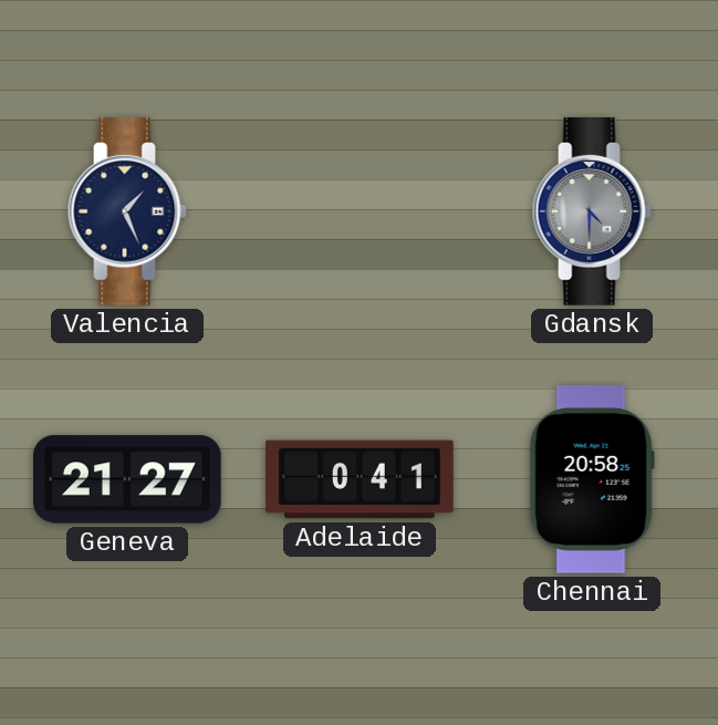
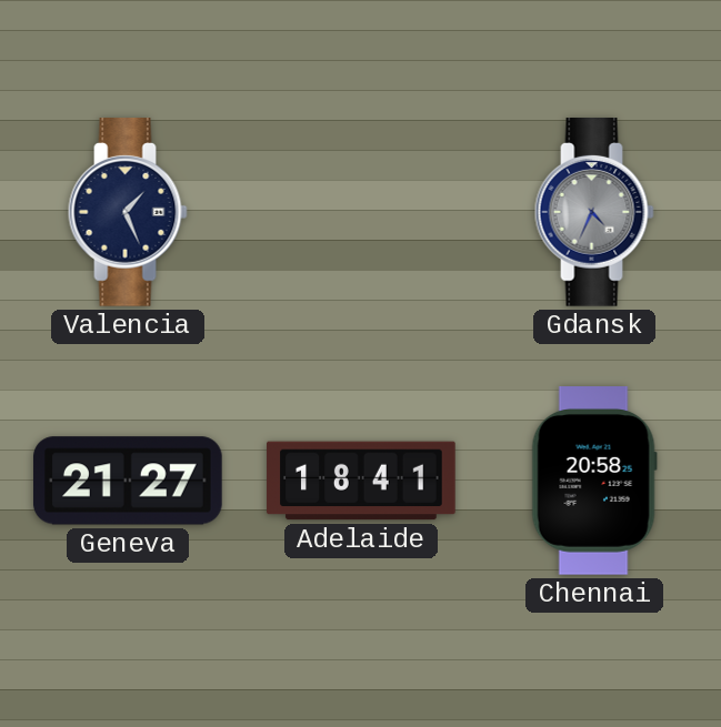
Gdansk: 4:30 -> 4:34 (594, 213)
Adelaide: 0:41 -> 18:41 (361, 481)
